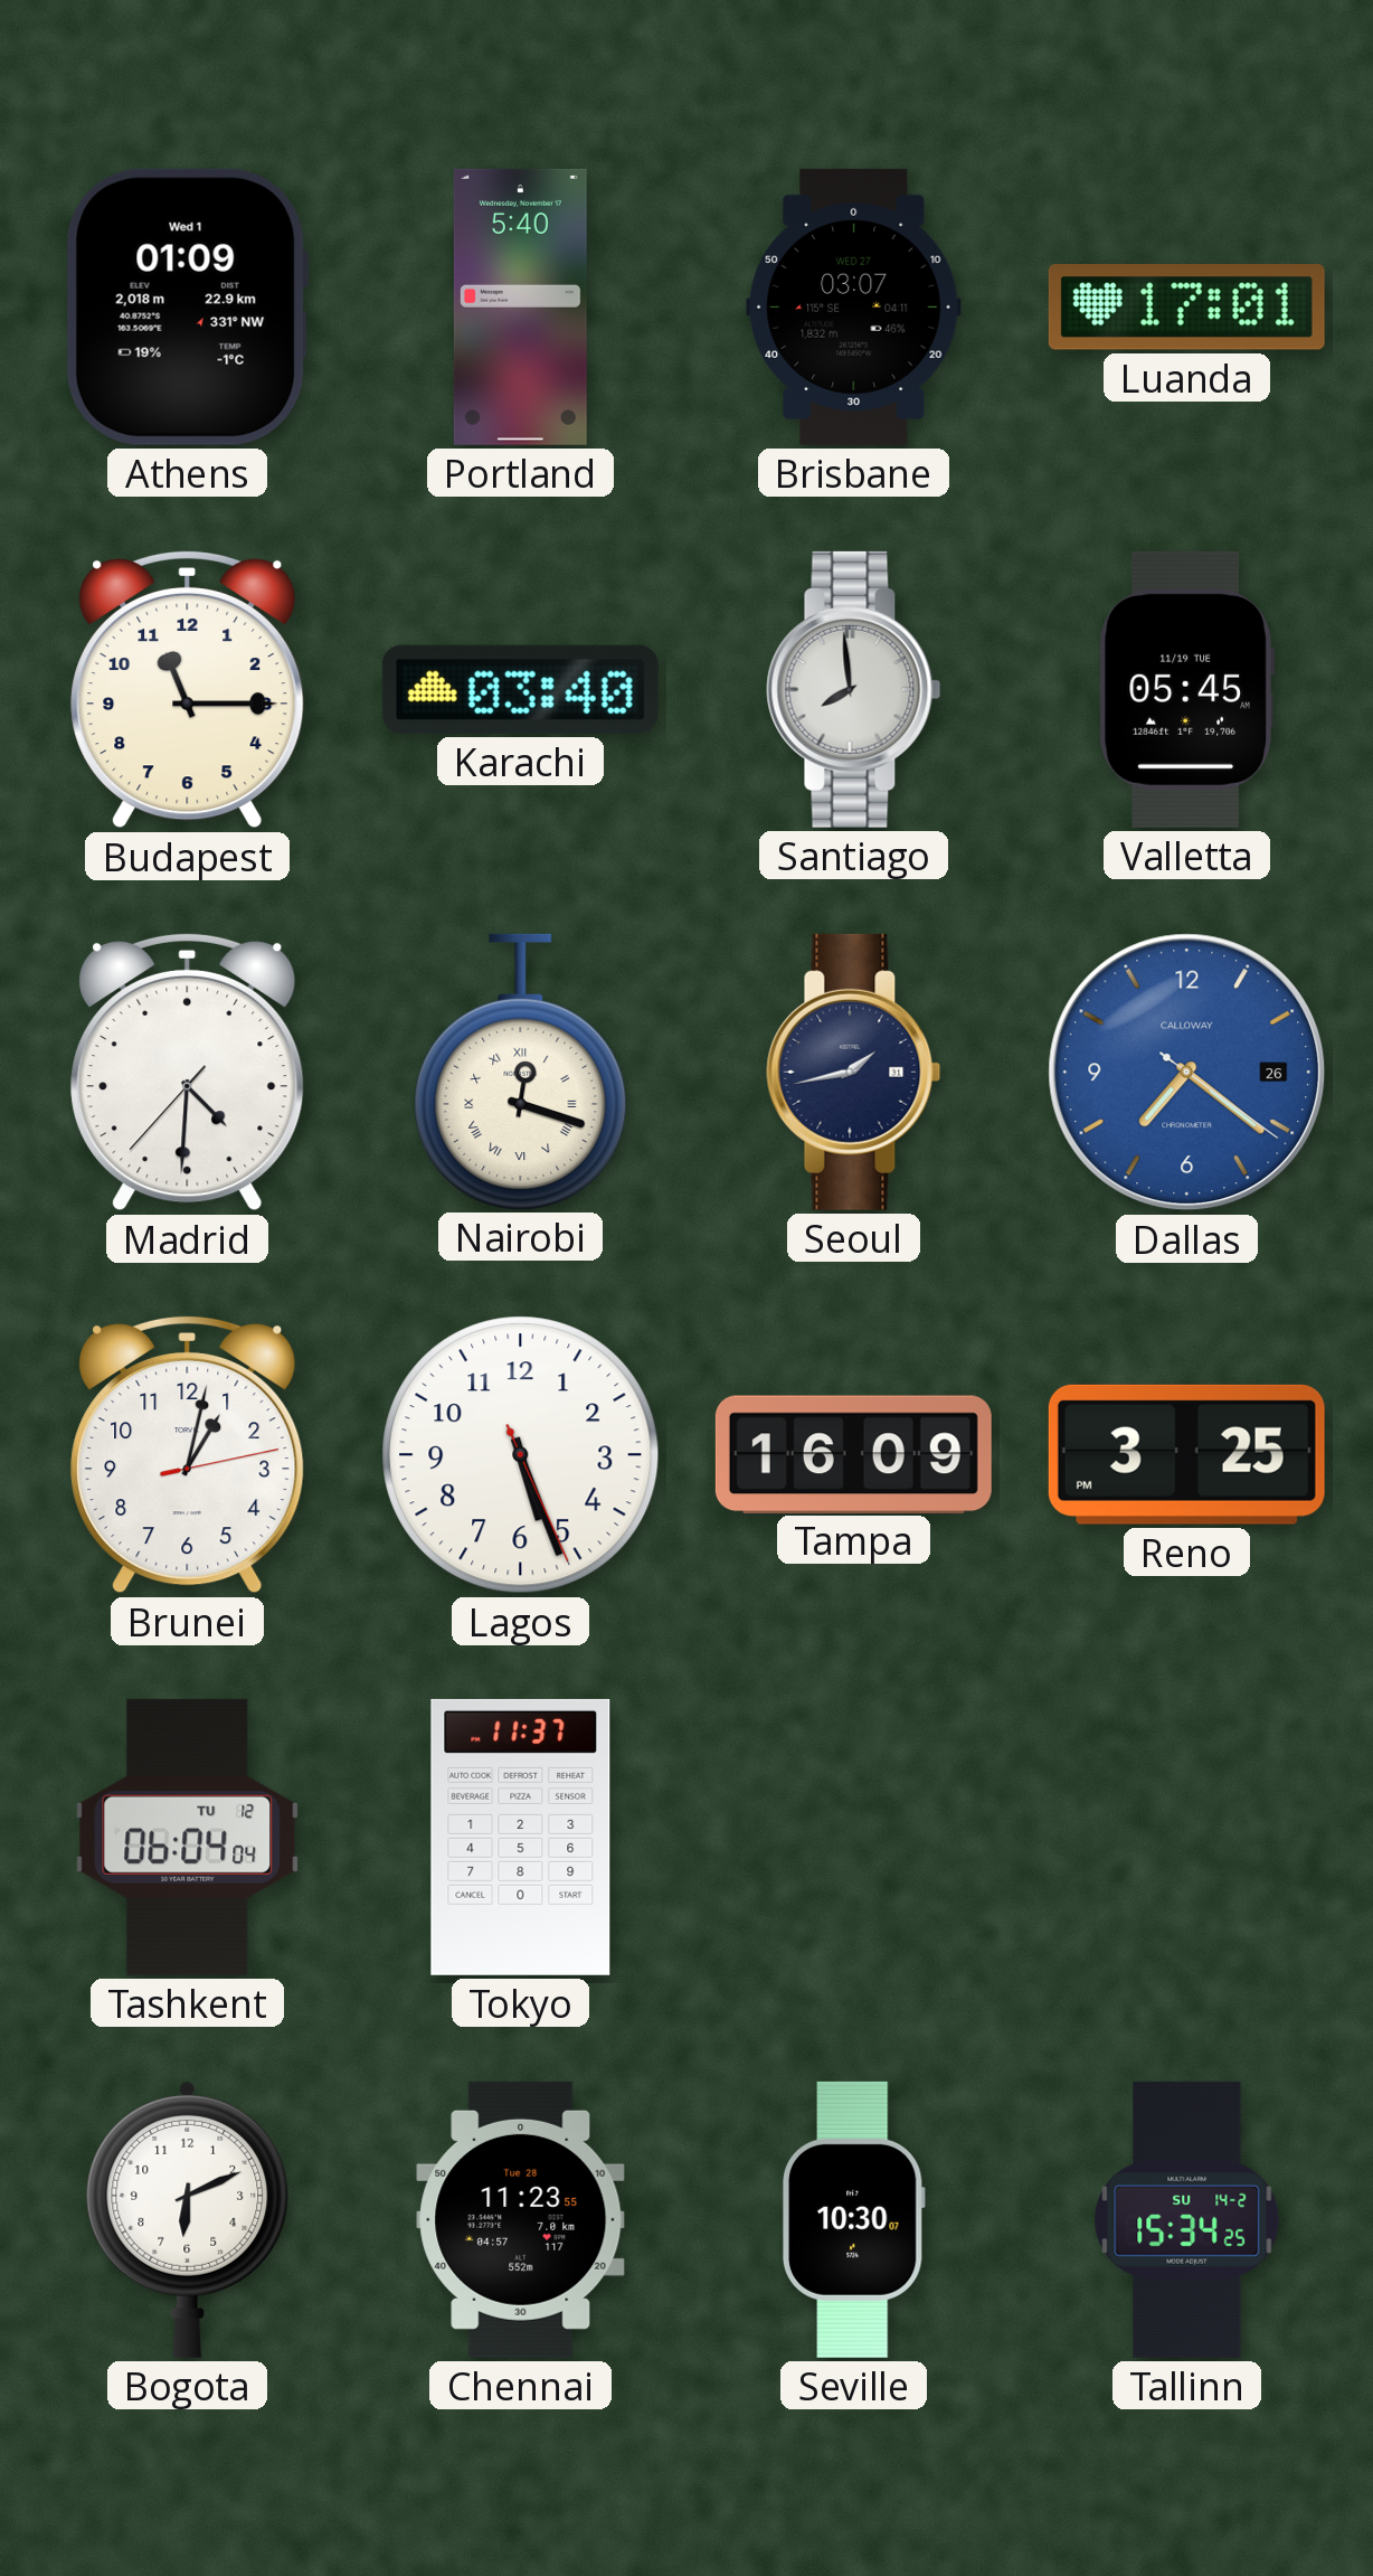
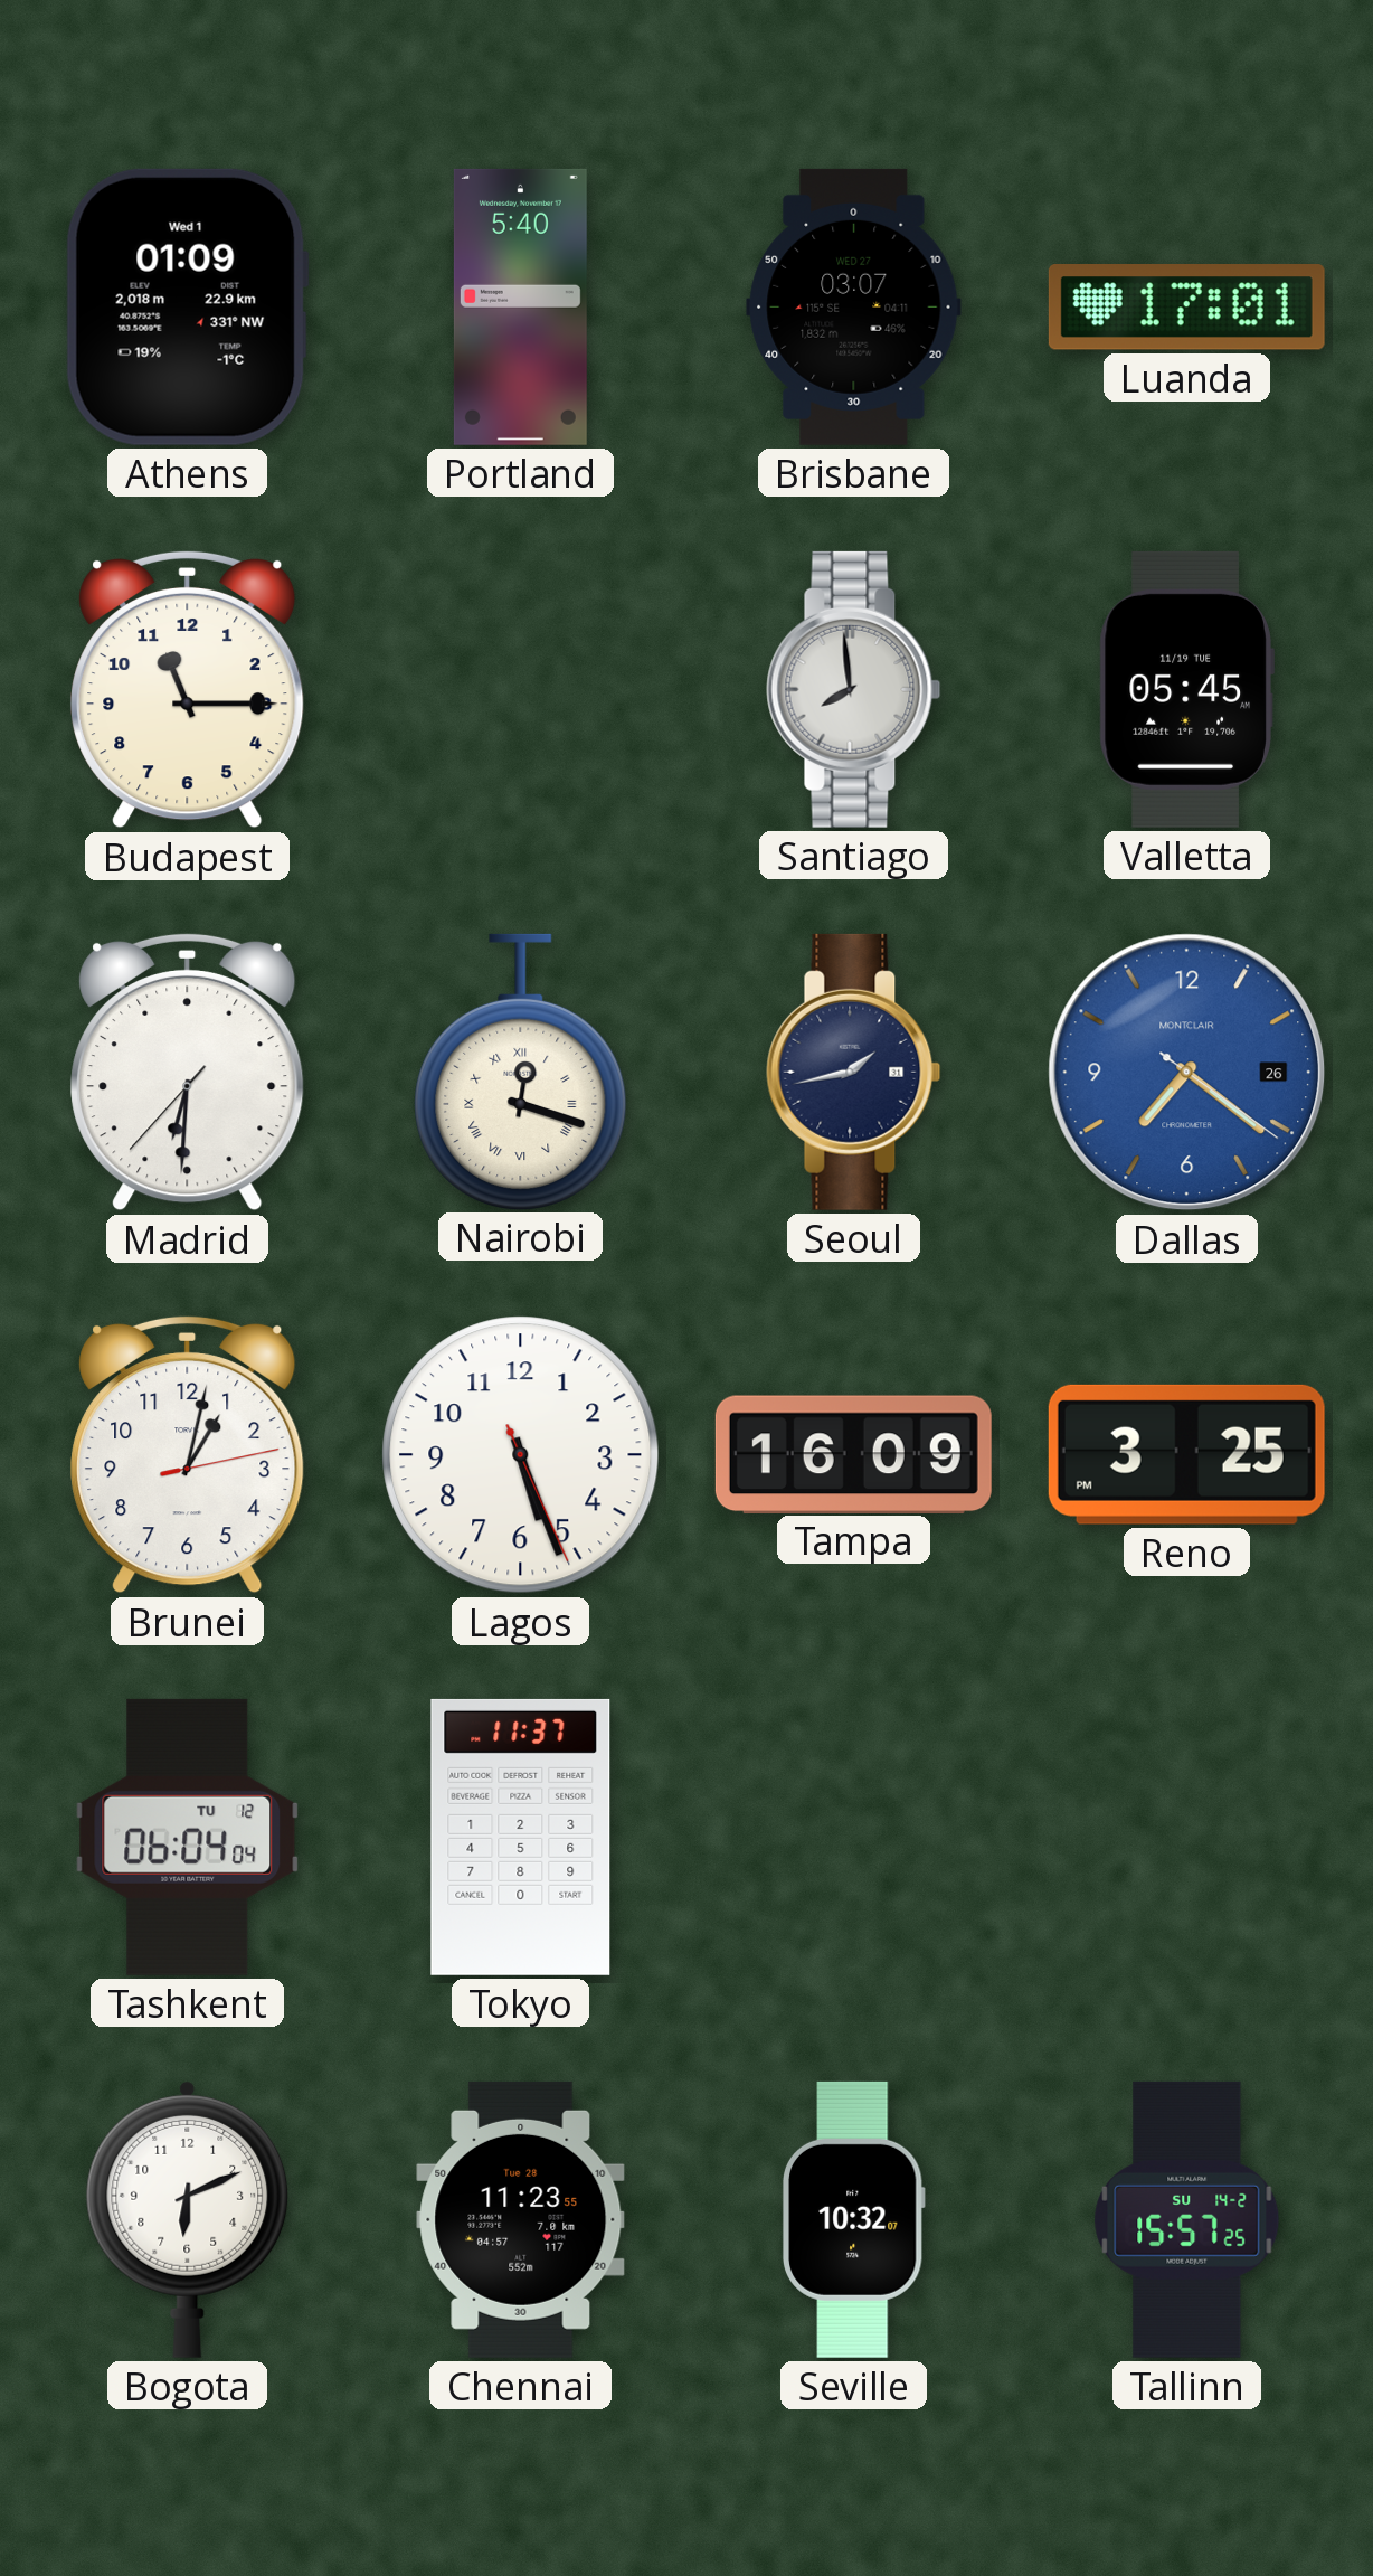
Karachi: 03:40 -> none (520, 689)
Madrid: 4:30 -> 6:30 (188, 1072)
Dallas brand: CALLOWAY -> MONTCLAIR (1187, 1073)
Seville: 10:30 -> 10:32 (853, 2219)
Tallinn: 15:34 -> 15:57 (1187, 2219)
